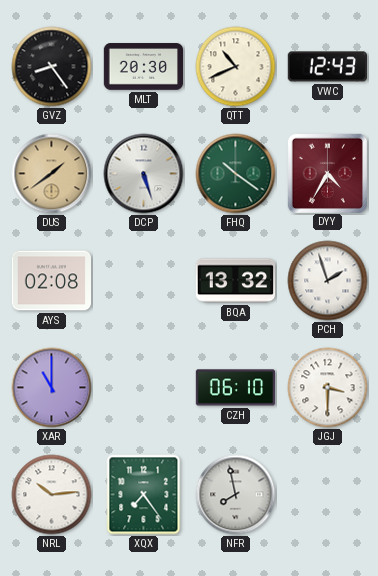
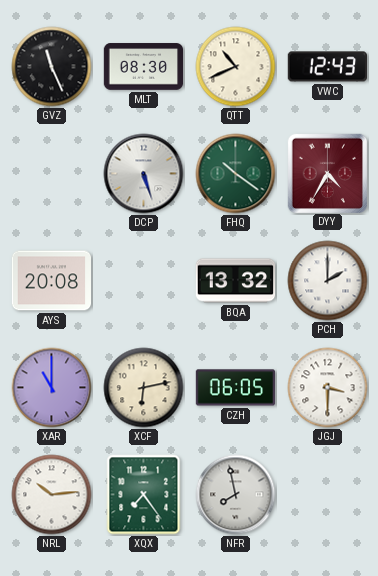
GVZ: 8:24 -> 11:26 (52, 67)
MLT: 20:30 -> 08:30 (144, 67)
DUS: 1:39 -> none (52, 174)
AYS: 02:08 -> 20:08 (52, 281)
PCH: 1:57 -> 2:00 (328, 281)
XCF: none -> 6:13 (144, 388)
CZH: 06:10 -> 06:05 (236, 388)
